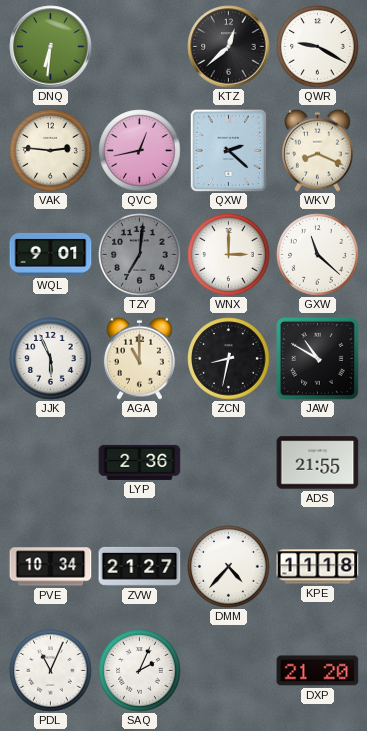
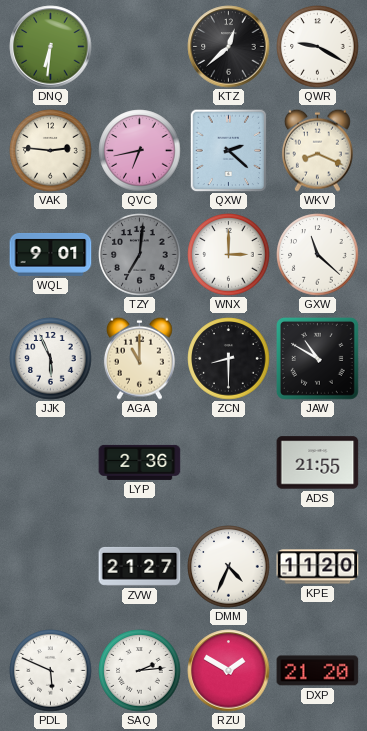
QVC: 12:43 -> 6:43 (140, 151)
ZCN: 8:32 -> 8:30 (229, 359)
PVE: 10:34 -> none (51, 567)
DMM: 4:37 -> 4:34 (229, 567)
KPE: 11:18 -> 11:20 (318, 567)
PDL: 11:04 -> 5:49 (51, 671)
SAQ: 2:04 -> 2:14 (140, 671)
RZU: none -> 1:50 (229, 671)
